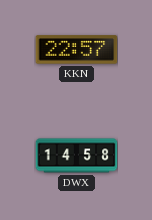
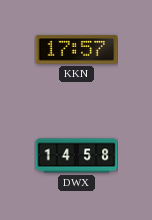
KKN: 22:57 -> 17:57 (76, 50)
